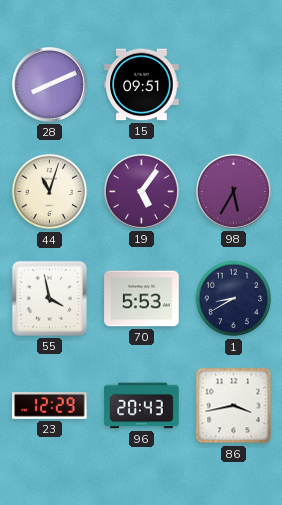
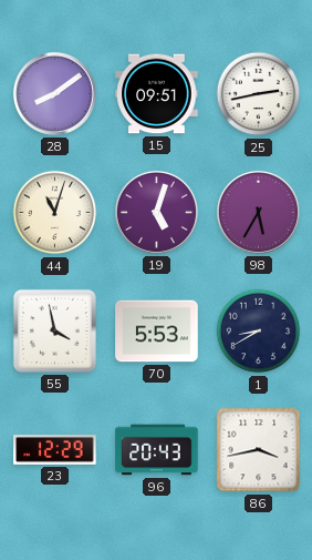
28: 8:11 -> 8:09 (54, 93)
25: none -> 2:43 (259, 94)
19: 5:06 -> 5:03 (156, 212)
